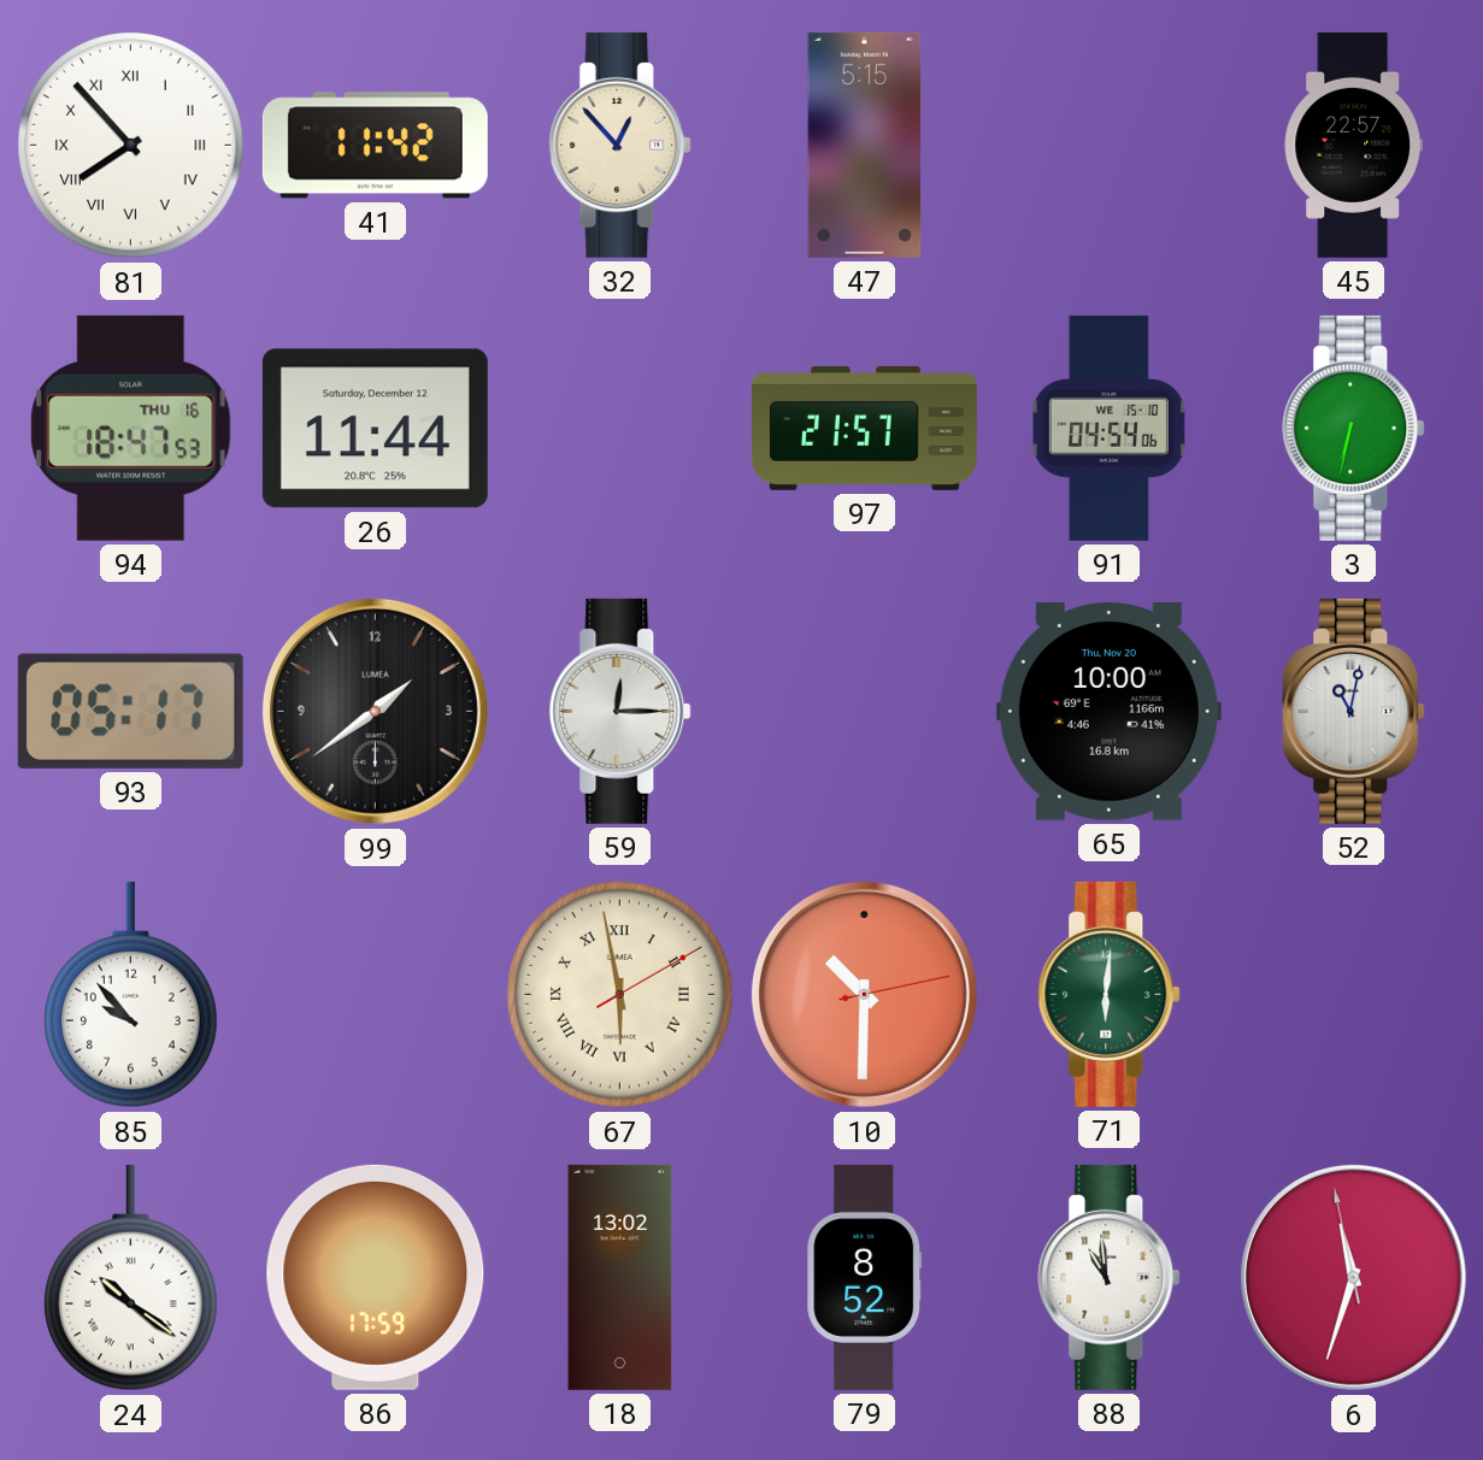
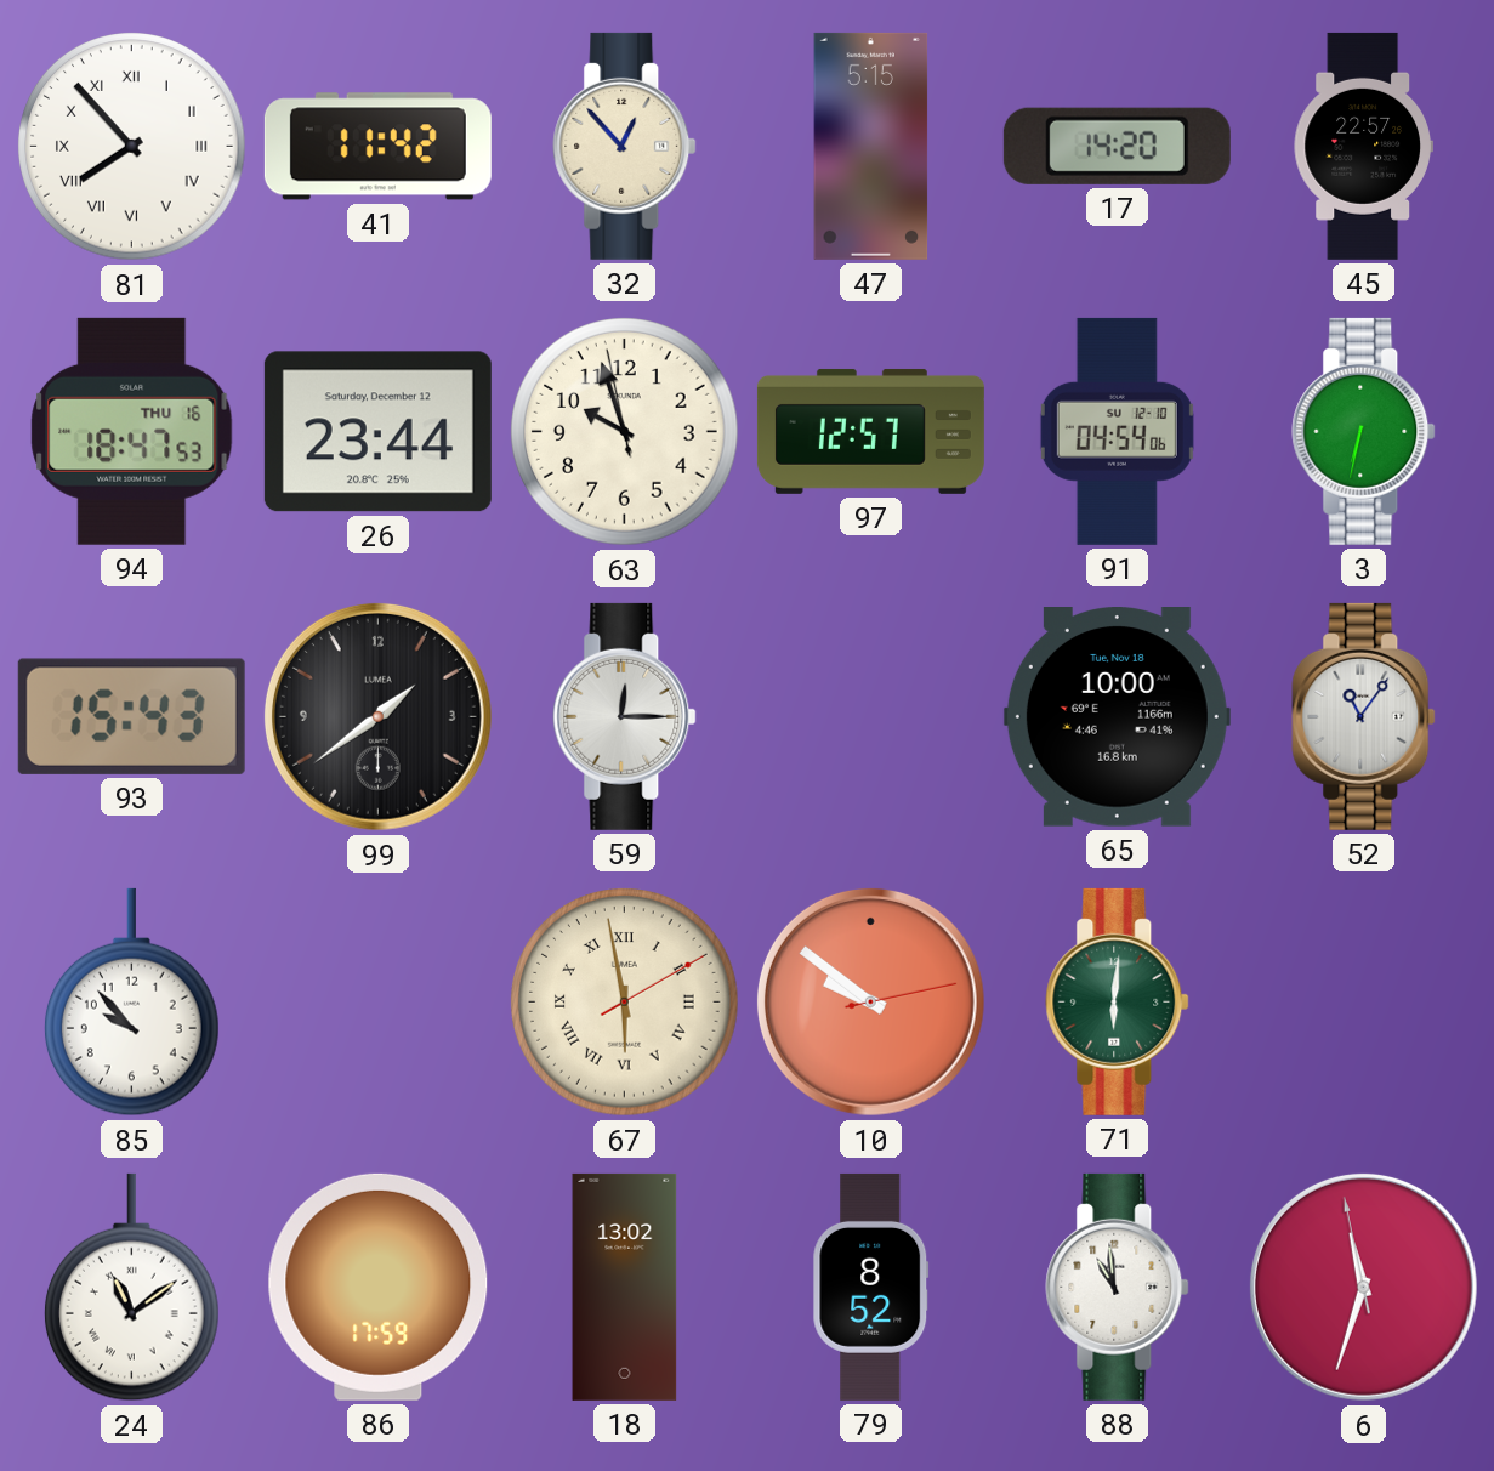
17: none -> 14:20 (1117, 146)
26: 11:44 -> 23:44 (377, 432)
63: none -> 9:56 (625, 432)
97: 21:57 -> 12:57 (870, 431)
91 date: WE 15-10 -> SU 12-10 (1117, 431)
93: 05:17 -> 15:43 (131, 716)
65 date: Thu, Nov 20 -> Tue, Nov 18 (1117, 717)
52: 11:02 -> 11:06 (1364, 716)
10: 10:30 -> 9:51 (870, 1001)
24: 10:21 -> 11:09 (132, 1288)
